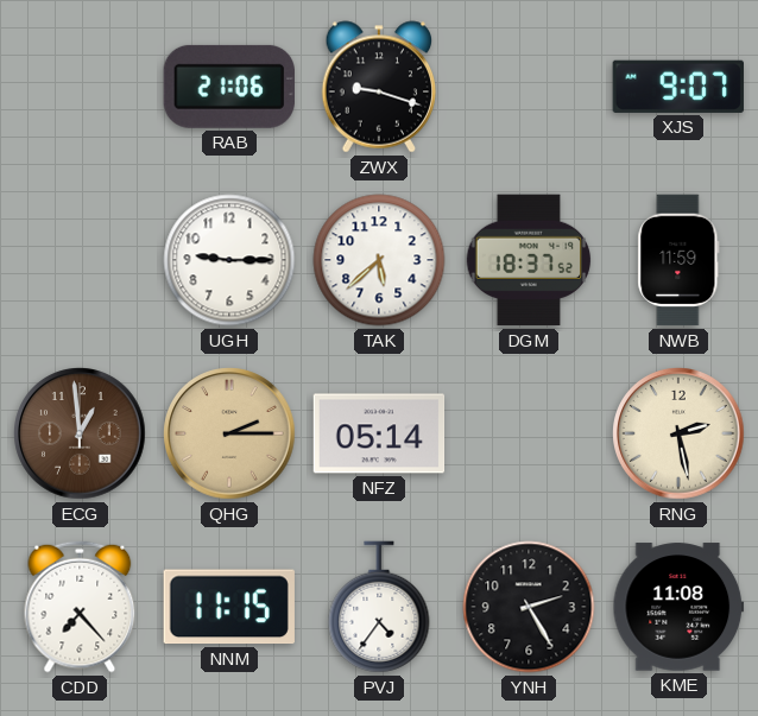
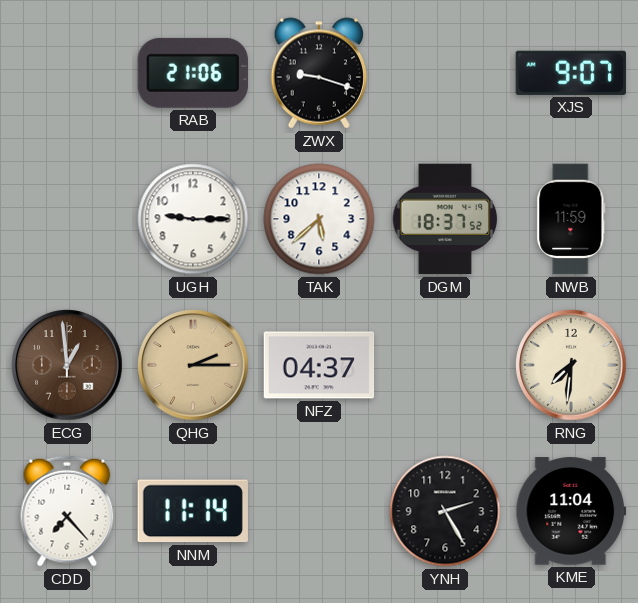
NFZ: 05:14 -> 04:37 (319, 365)
RNG: 2:28 -> 7:31 (571, 365)
NNM: 11:15 -> 11:14 (193, 511)
PVJ: 4:36 -> none (379, 607)
KME: 11:08 -> 11:04 (571, 511)
